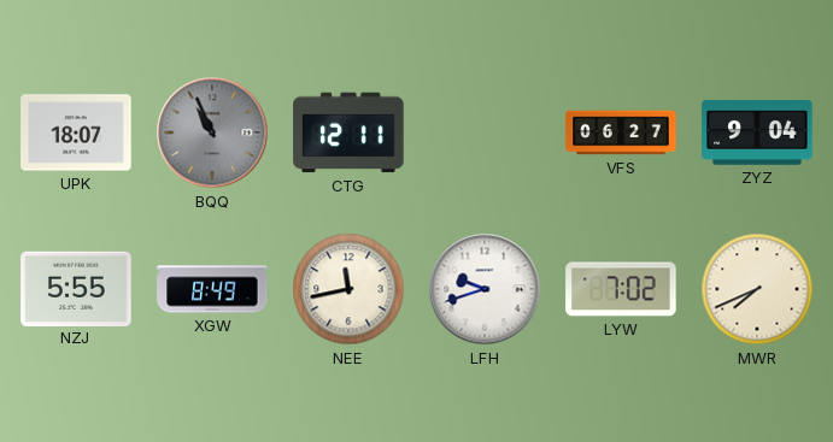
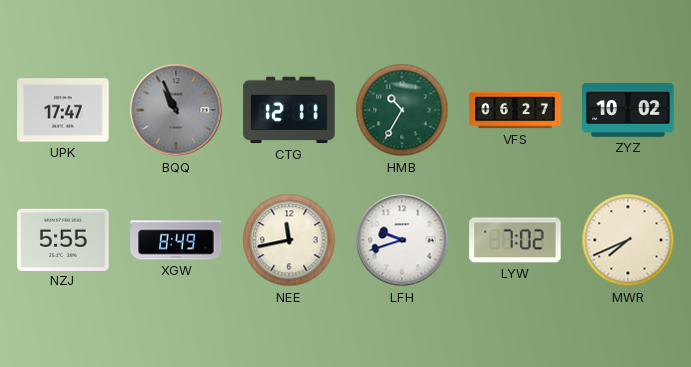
UPK: 18:07 -> 17:47 (63, 110)
HMB: none -> 10:35 (402, 110)
ZYZ: 9:04 -> 10:02 (628, 110)
